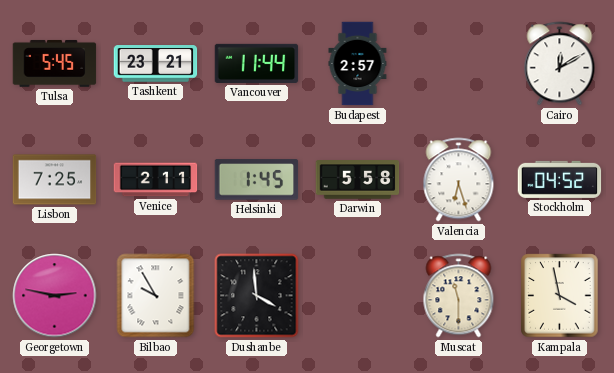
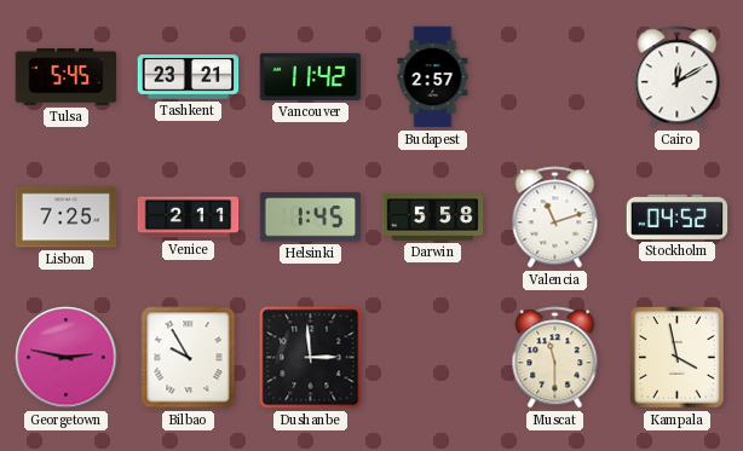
Vancouver: 11:44 -> 11:42 (311, 76)
Valencia: 6:27 -> 11:12 (555, 218)
Dushanbe: 3:59 -> 2:59 (311, 358)
